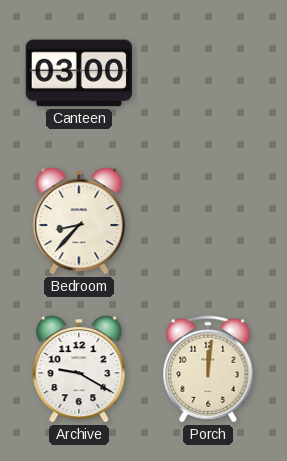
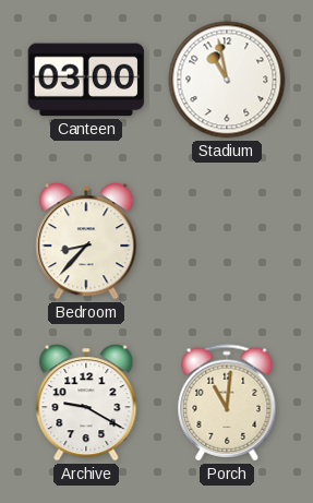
Stadium: none -> 10:58 (227, 80)
Porch: 12:01 -> 11:01 (227, 403)
